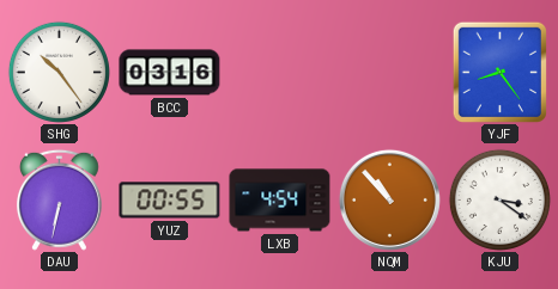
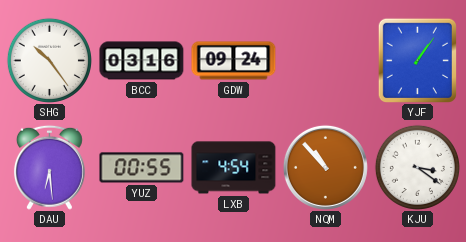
GDW: none -> 09:24 (234, 61)
YJF: 8:24 -> 1:06 (417, 60)
DAU: 6:32 -> 6:29 (49, 167)
